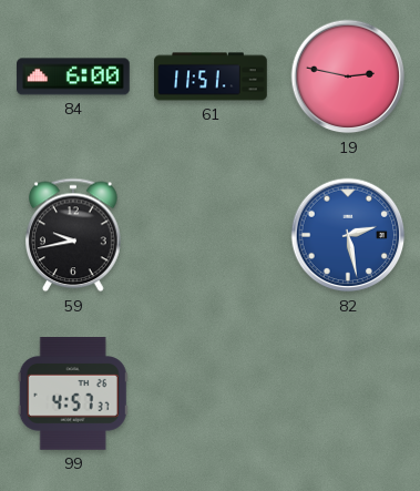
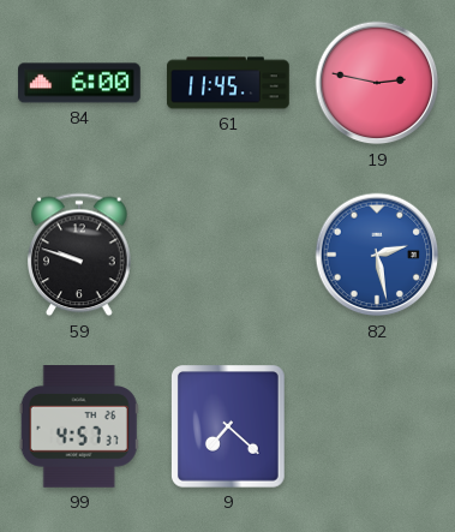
61: 11:51 -> 11:45 (228, 83)
59: 9:43 -> 9:48 (80, 255)
9: none -> 7:22 (229, 428)
